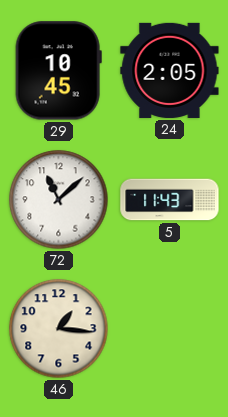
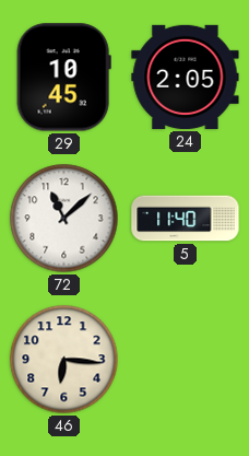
5: 11:43 -> 11:40 (186, 219)
46: 1:16 -> 6:16 (64, 360)
